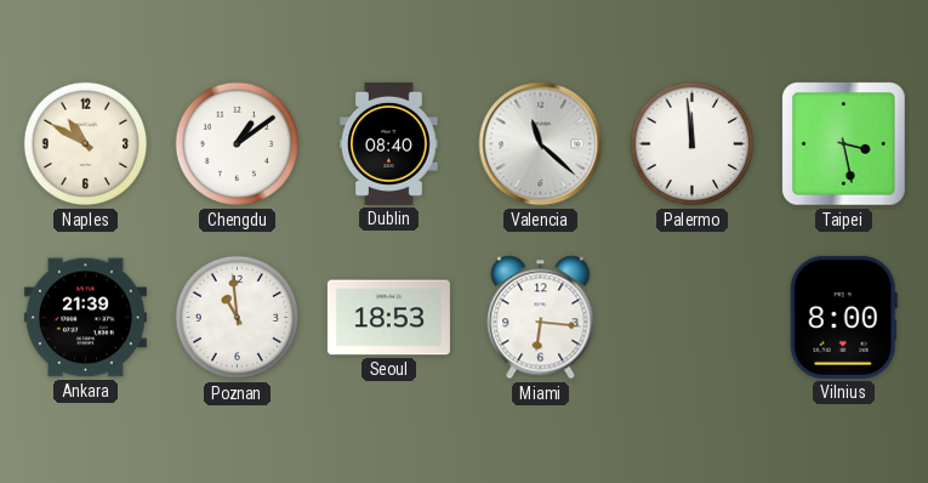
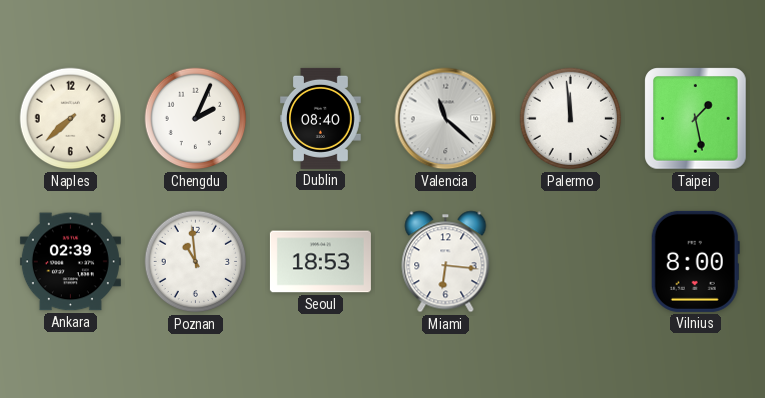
Naples: 10:50 -> 7:38 (71, 119)
Chengdu: 1:09 -> 2:04 (196, 119)
Taipei: 3:28 -> 1:28 (696, 119)
Ankara: 21:39 -> 02:39 (70, 262)
